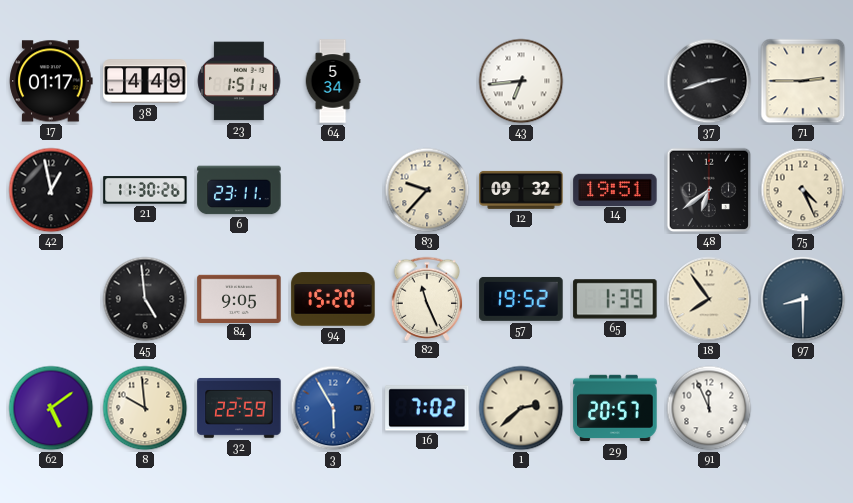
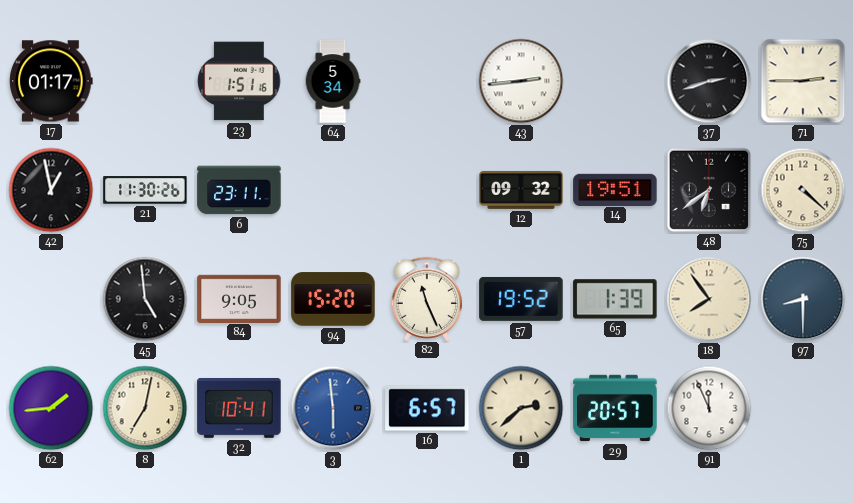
38: 4:49 -> none (145, 81)
23: 1:51:14 -> 1:51:16 (239, 81)
43: 6:44 -> 2:44 (521, 81)
83: 9:37 -> none (427, 190)
75: 4:26 -> 4:22 (803, 190)
62: 5:09 -> 1:44 (51, 408)
8: 9:59 -> 7:02 (145, 408)
32: 22:59 -> 10:41 (239, 408)
3: 5:55 -> 5:59 (333, 408)
16: 7:02 -> 6:57 (427, 408)
